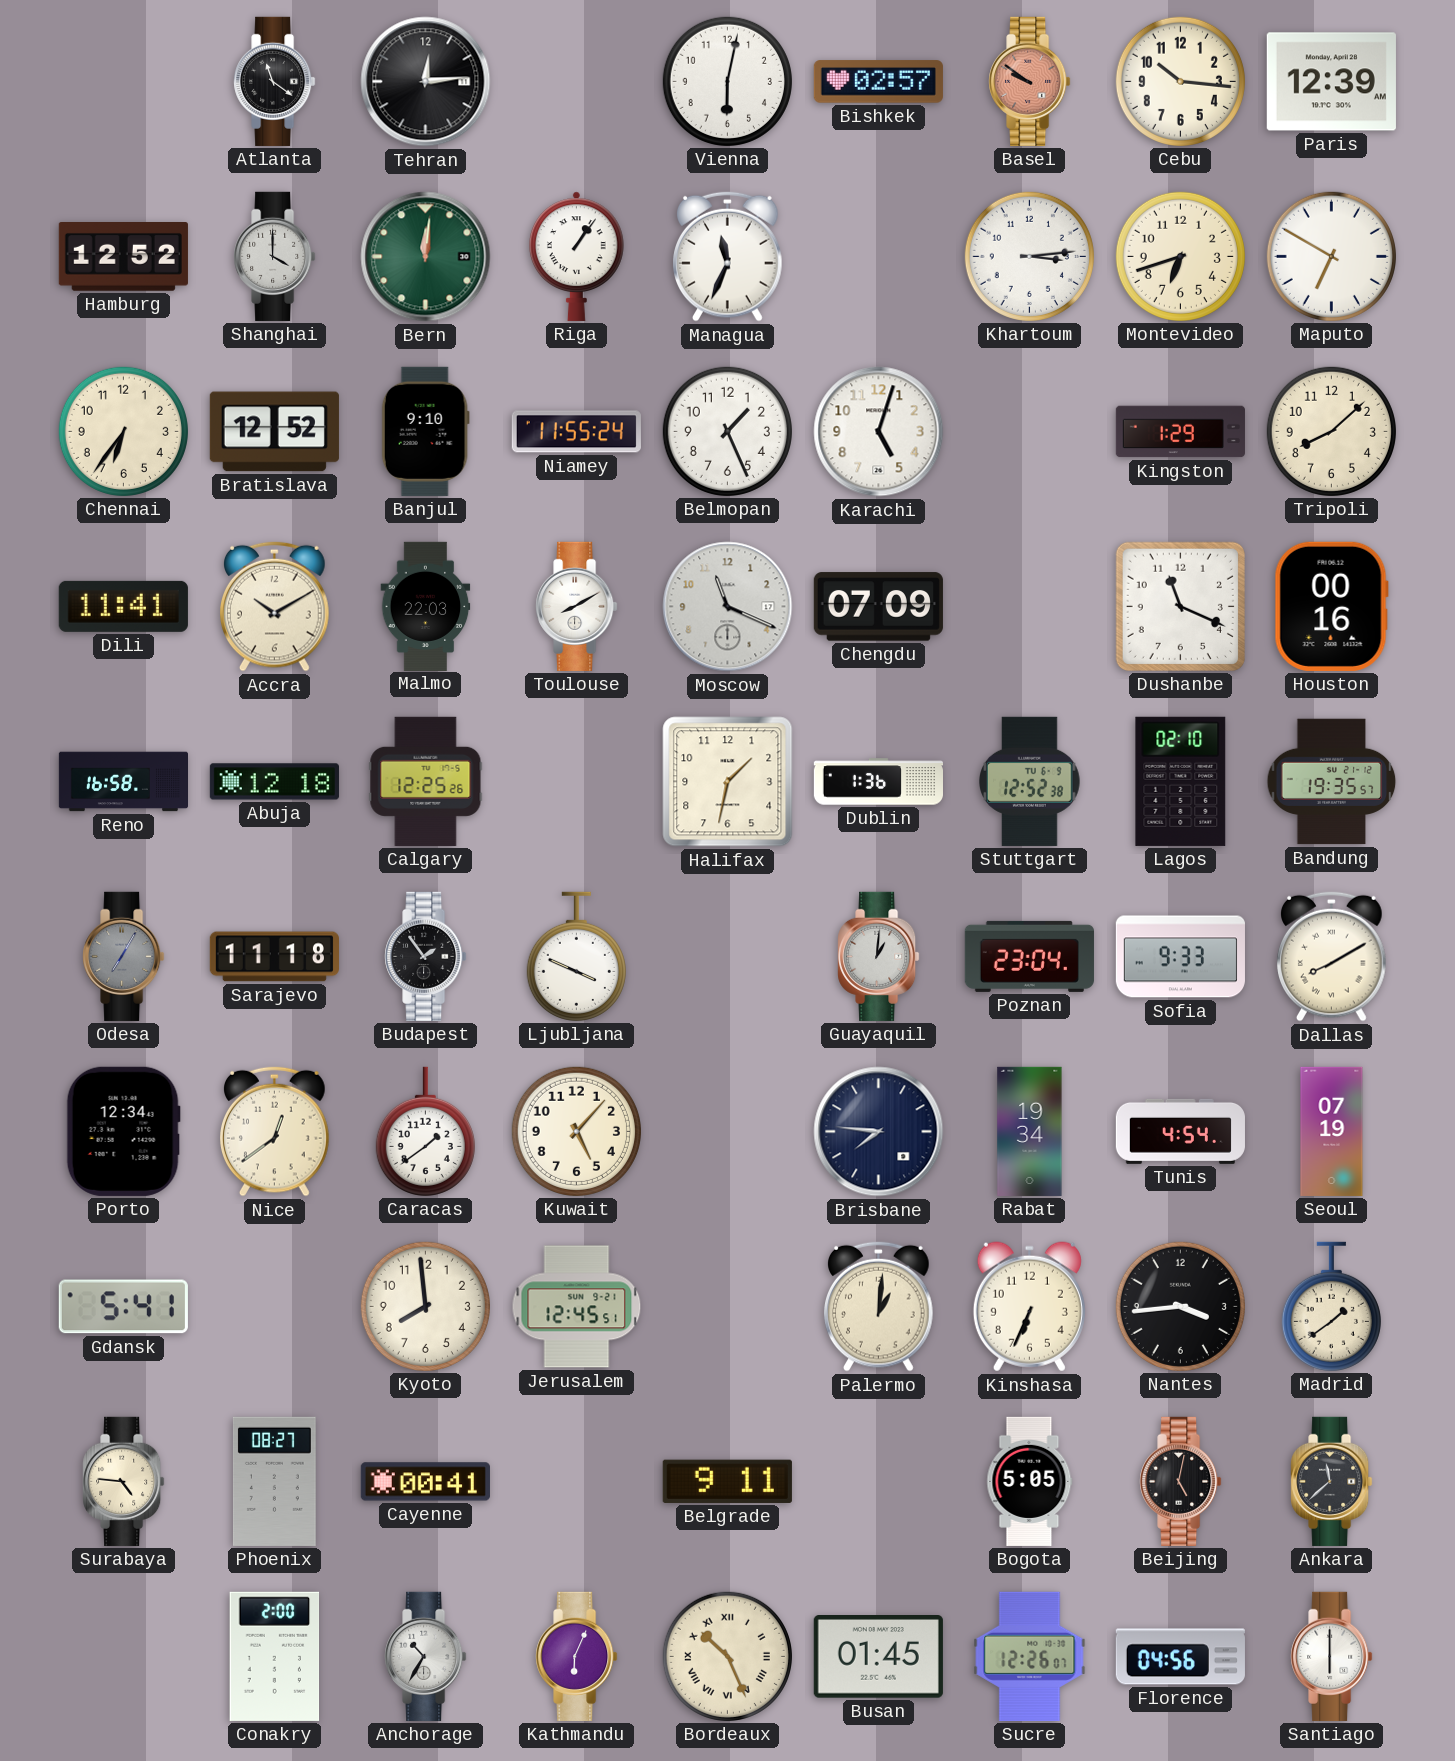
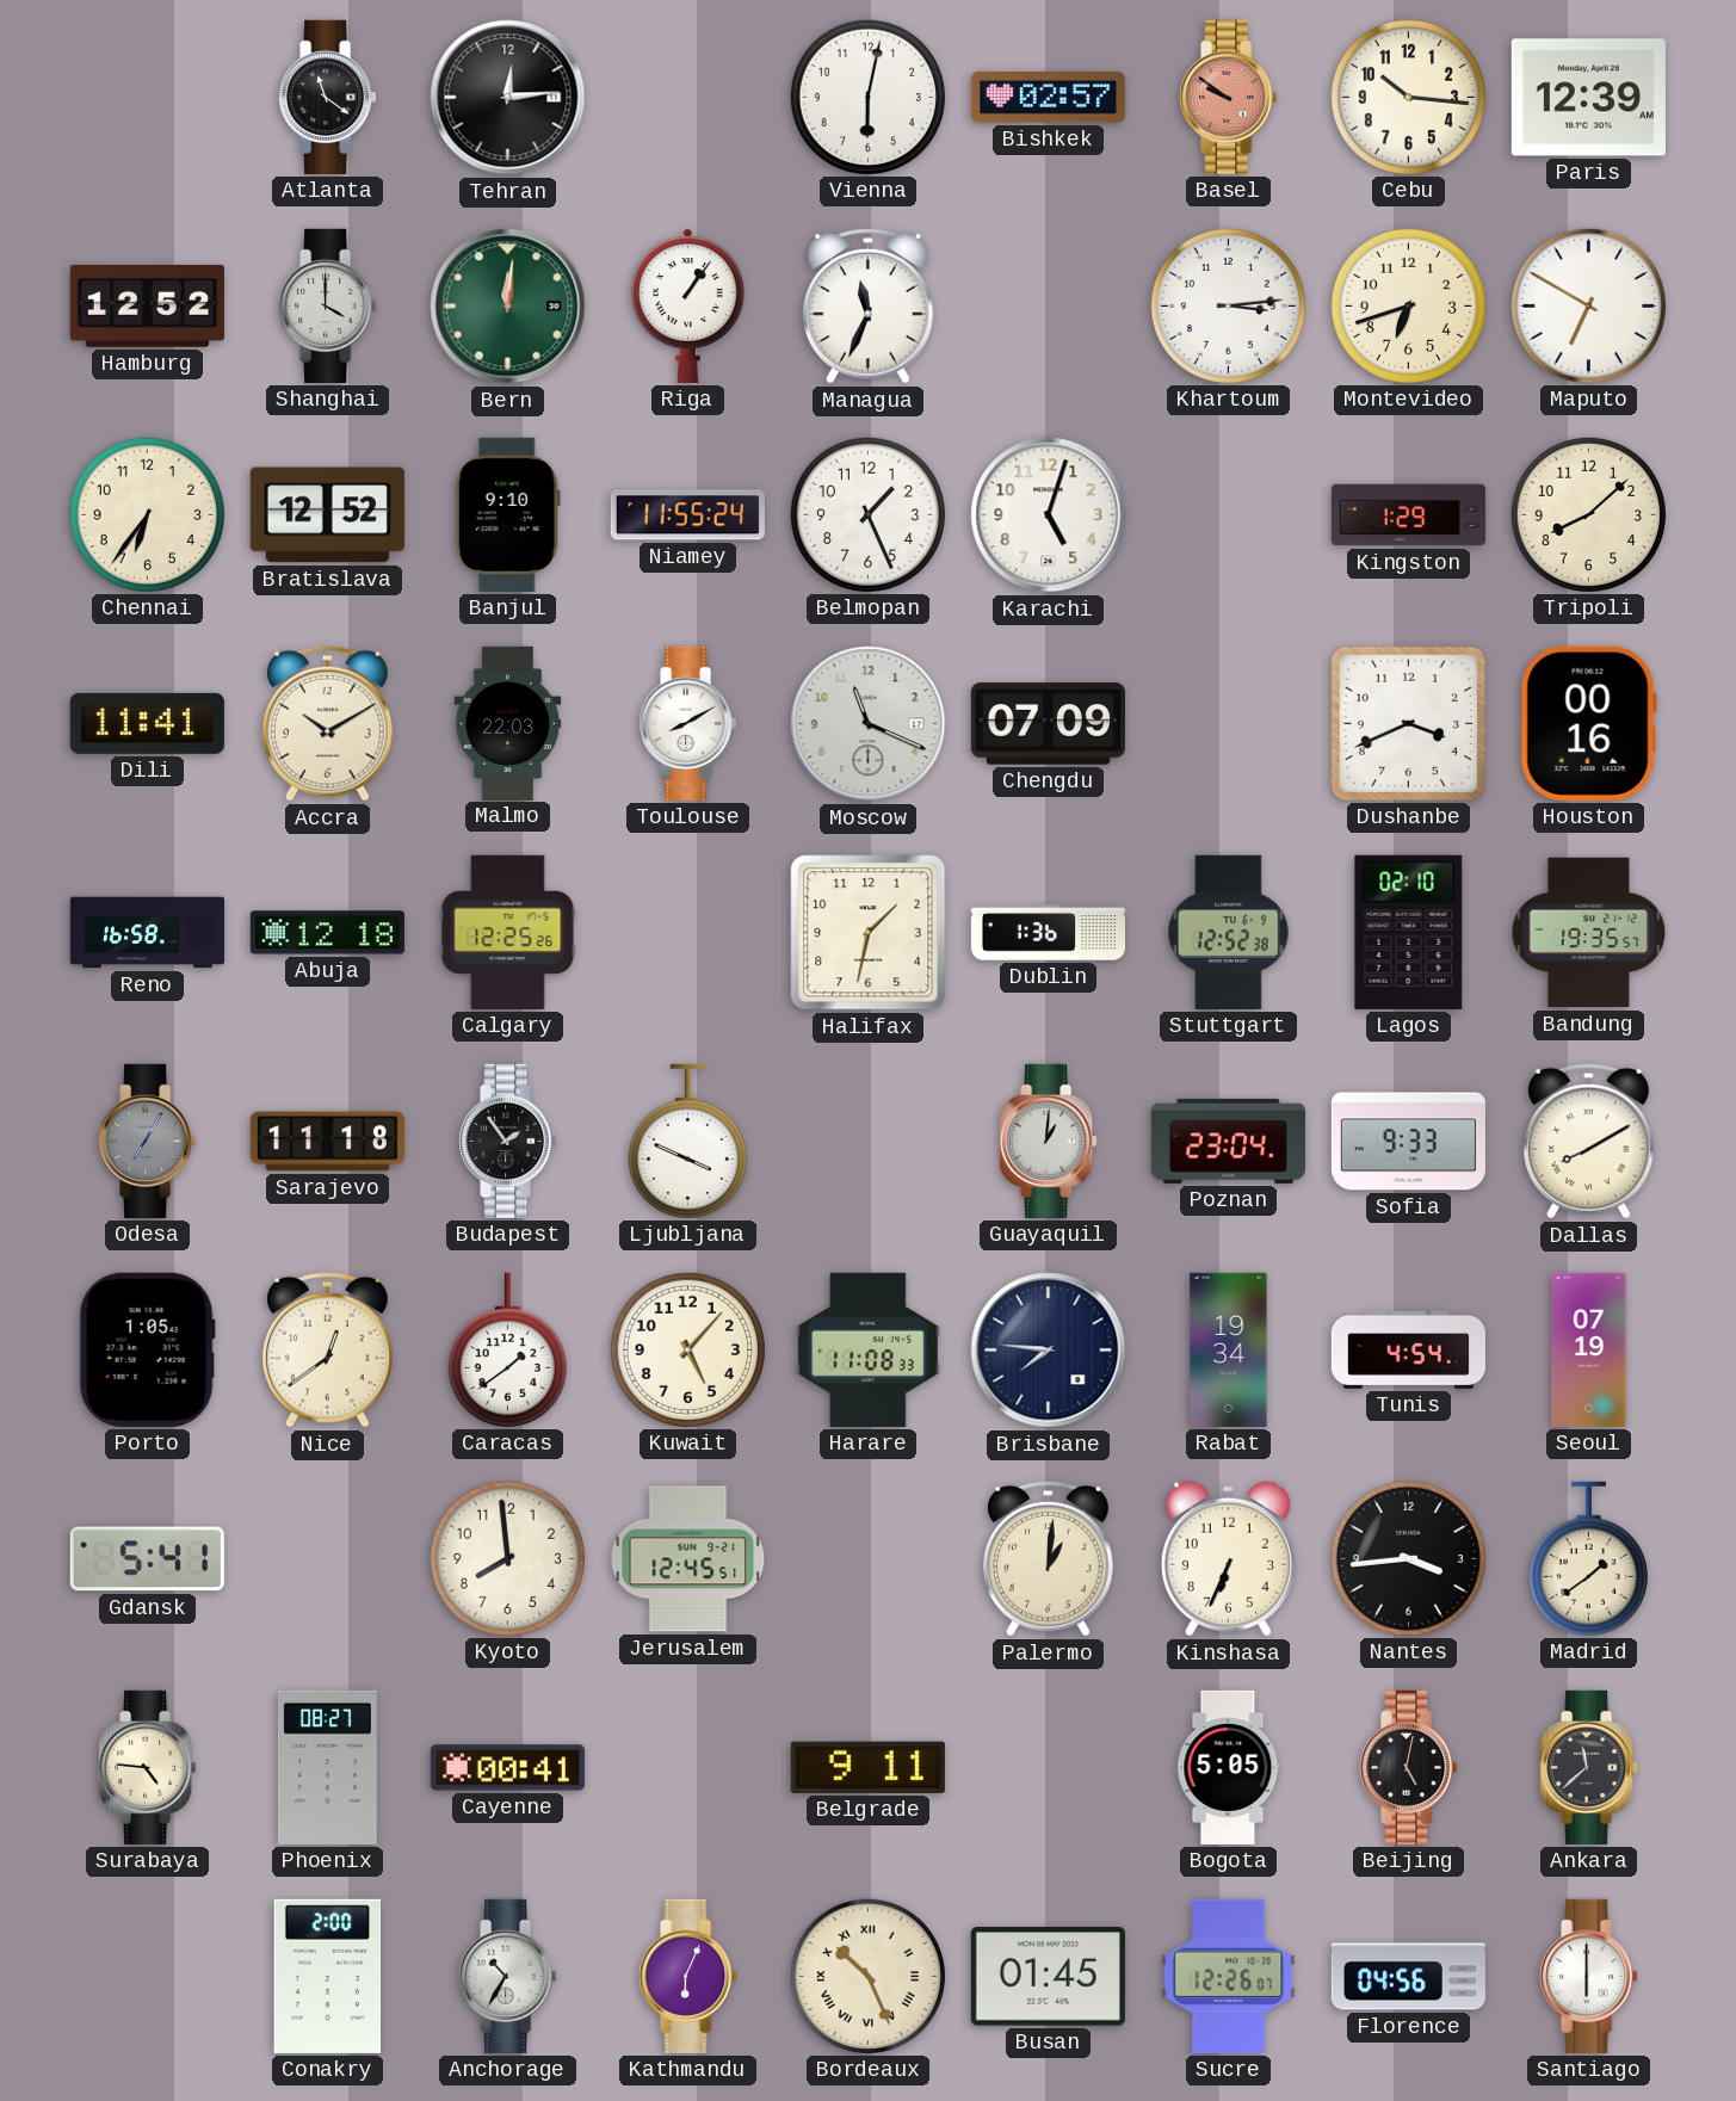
Dushanbe: 11:19 -> 3:41 (1408, 723)
Porto: 12:34 -> 1:05 (147, 1349)
Harare: none -> 11:08 (869, 1349)
